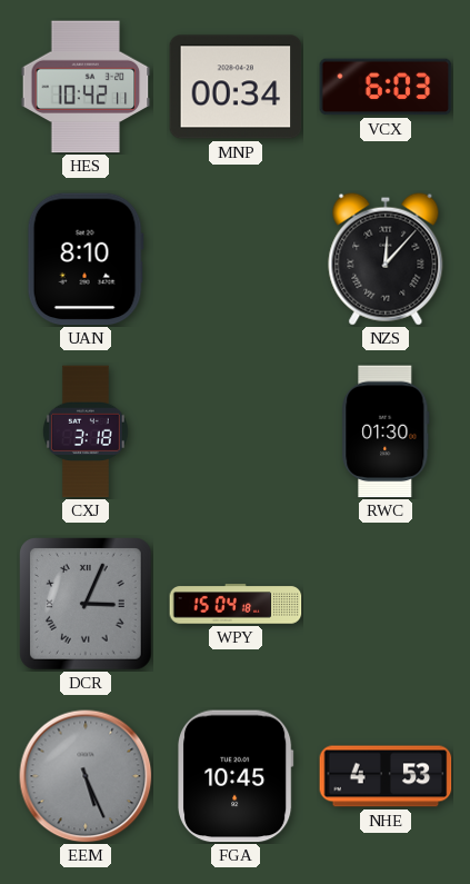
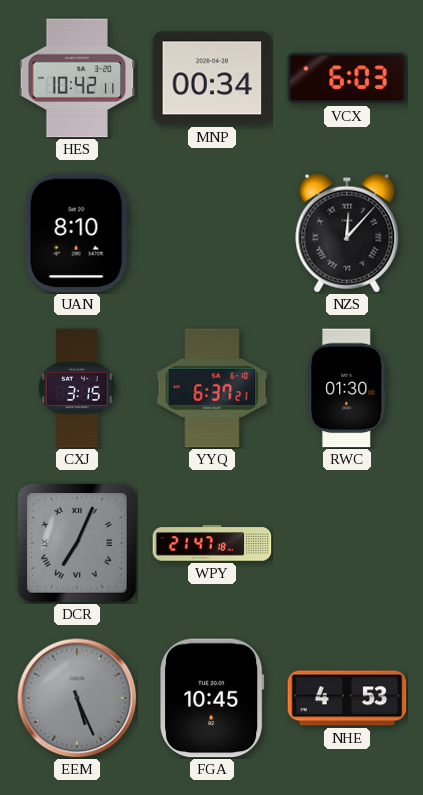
CXJ: 3:18 -> 3:15 (77, 388)
YYQ: none -> 6:37 (212, 388)
DCR: 3:04 -> 7:04 (77, 543)
WPY: 15:04 -> 21:47 (212, 543)
